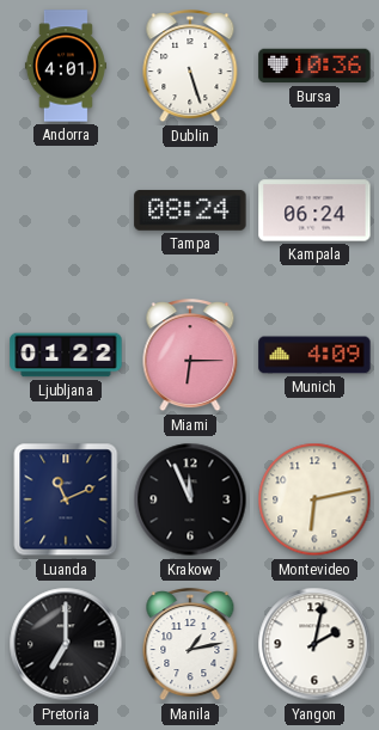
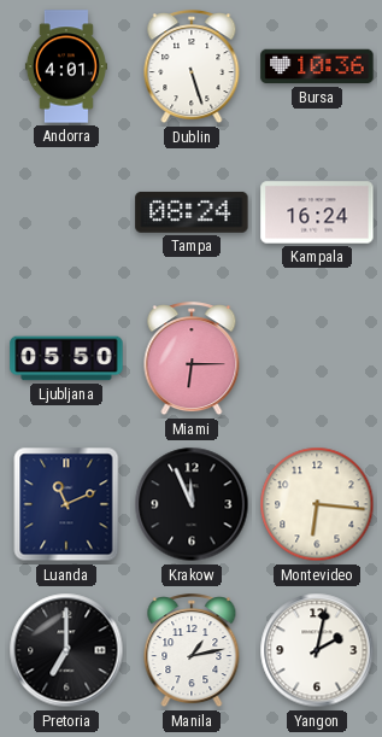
Kampala: 06:24 -> 16:24 (317, 212)
Ljubljana: 01:22 -> 05:50 (66, 358)
Munich: 4:09 -> none (314, 355)
Montevideo: 6:13 -> 6:16 (317, 504)
